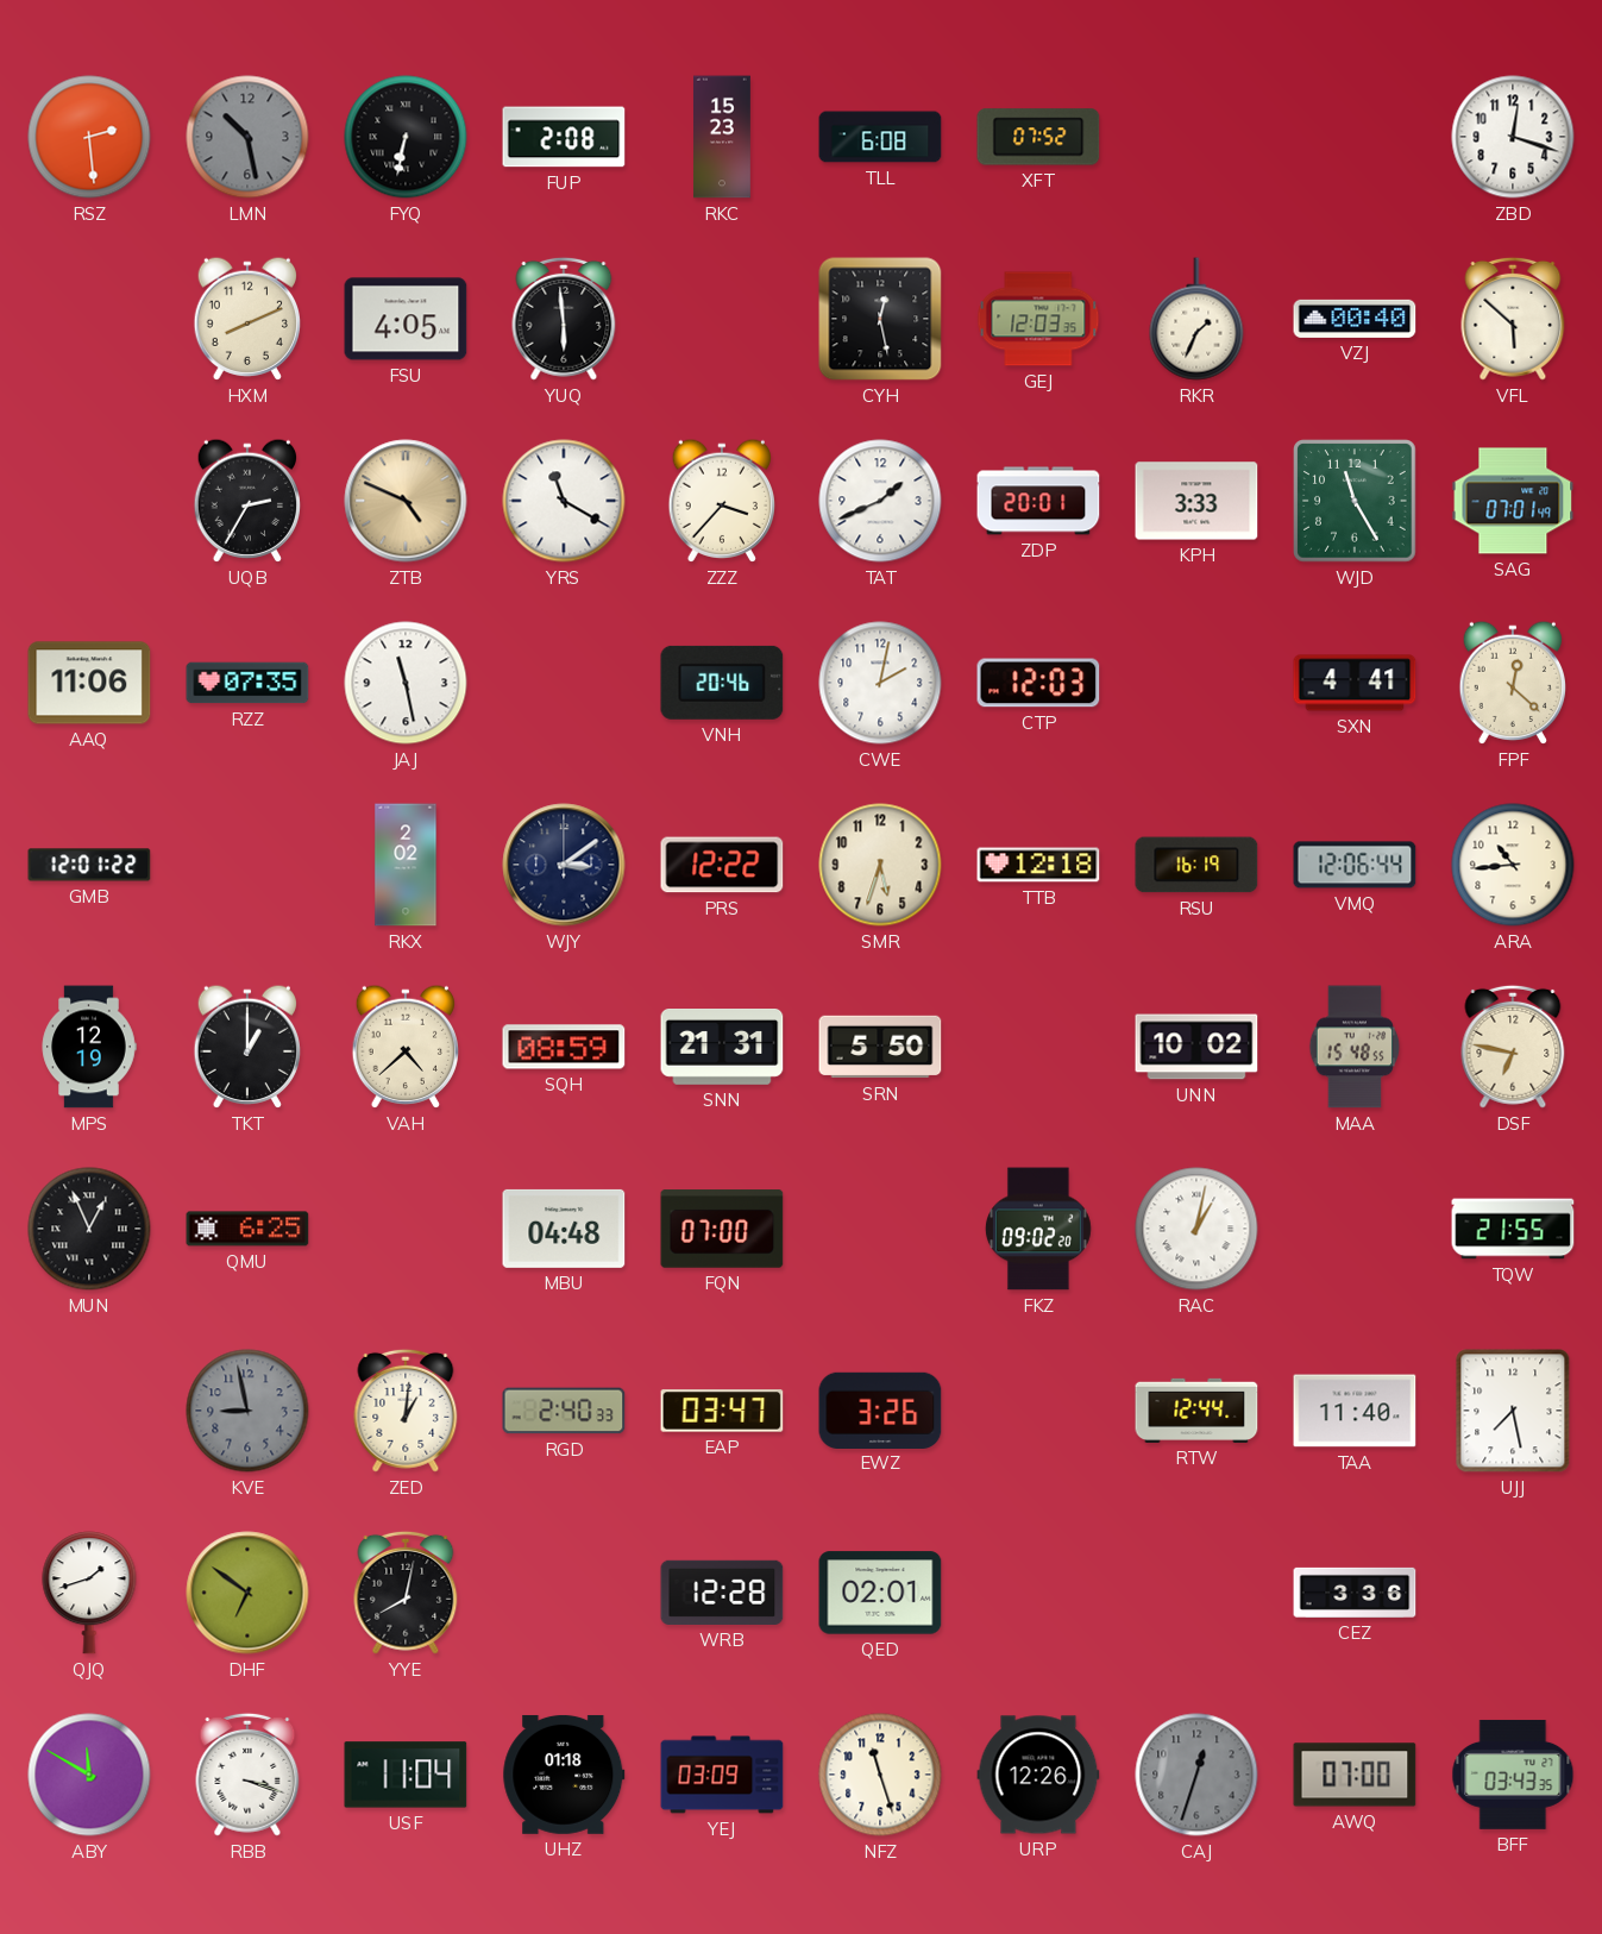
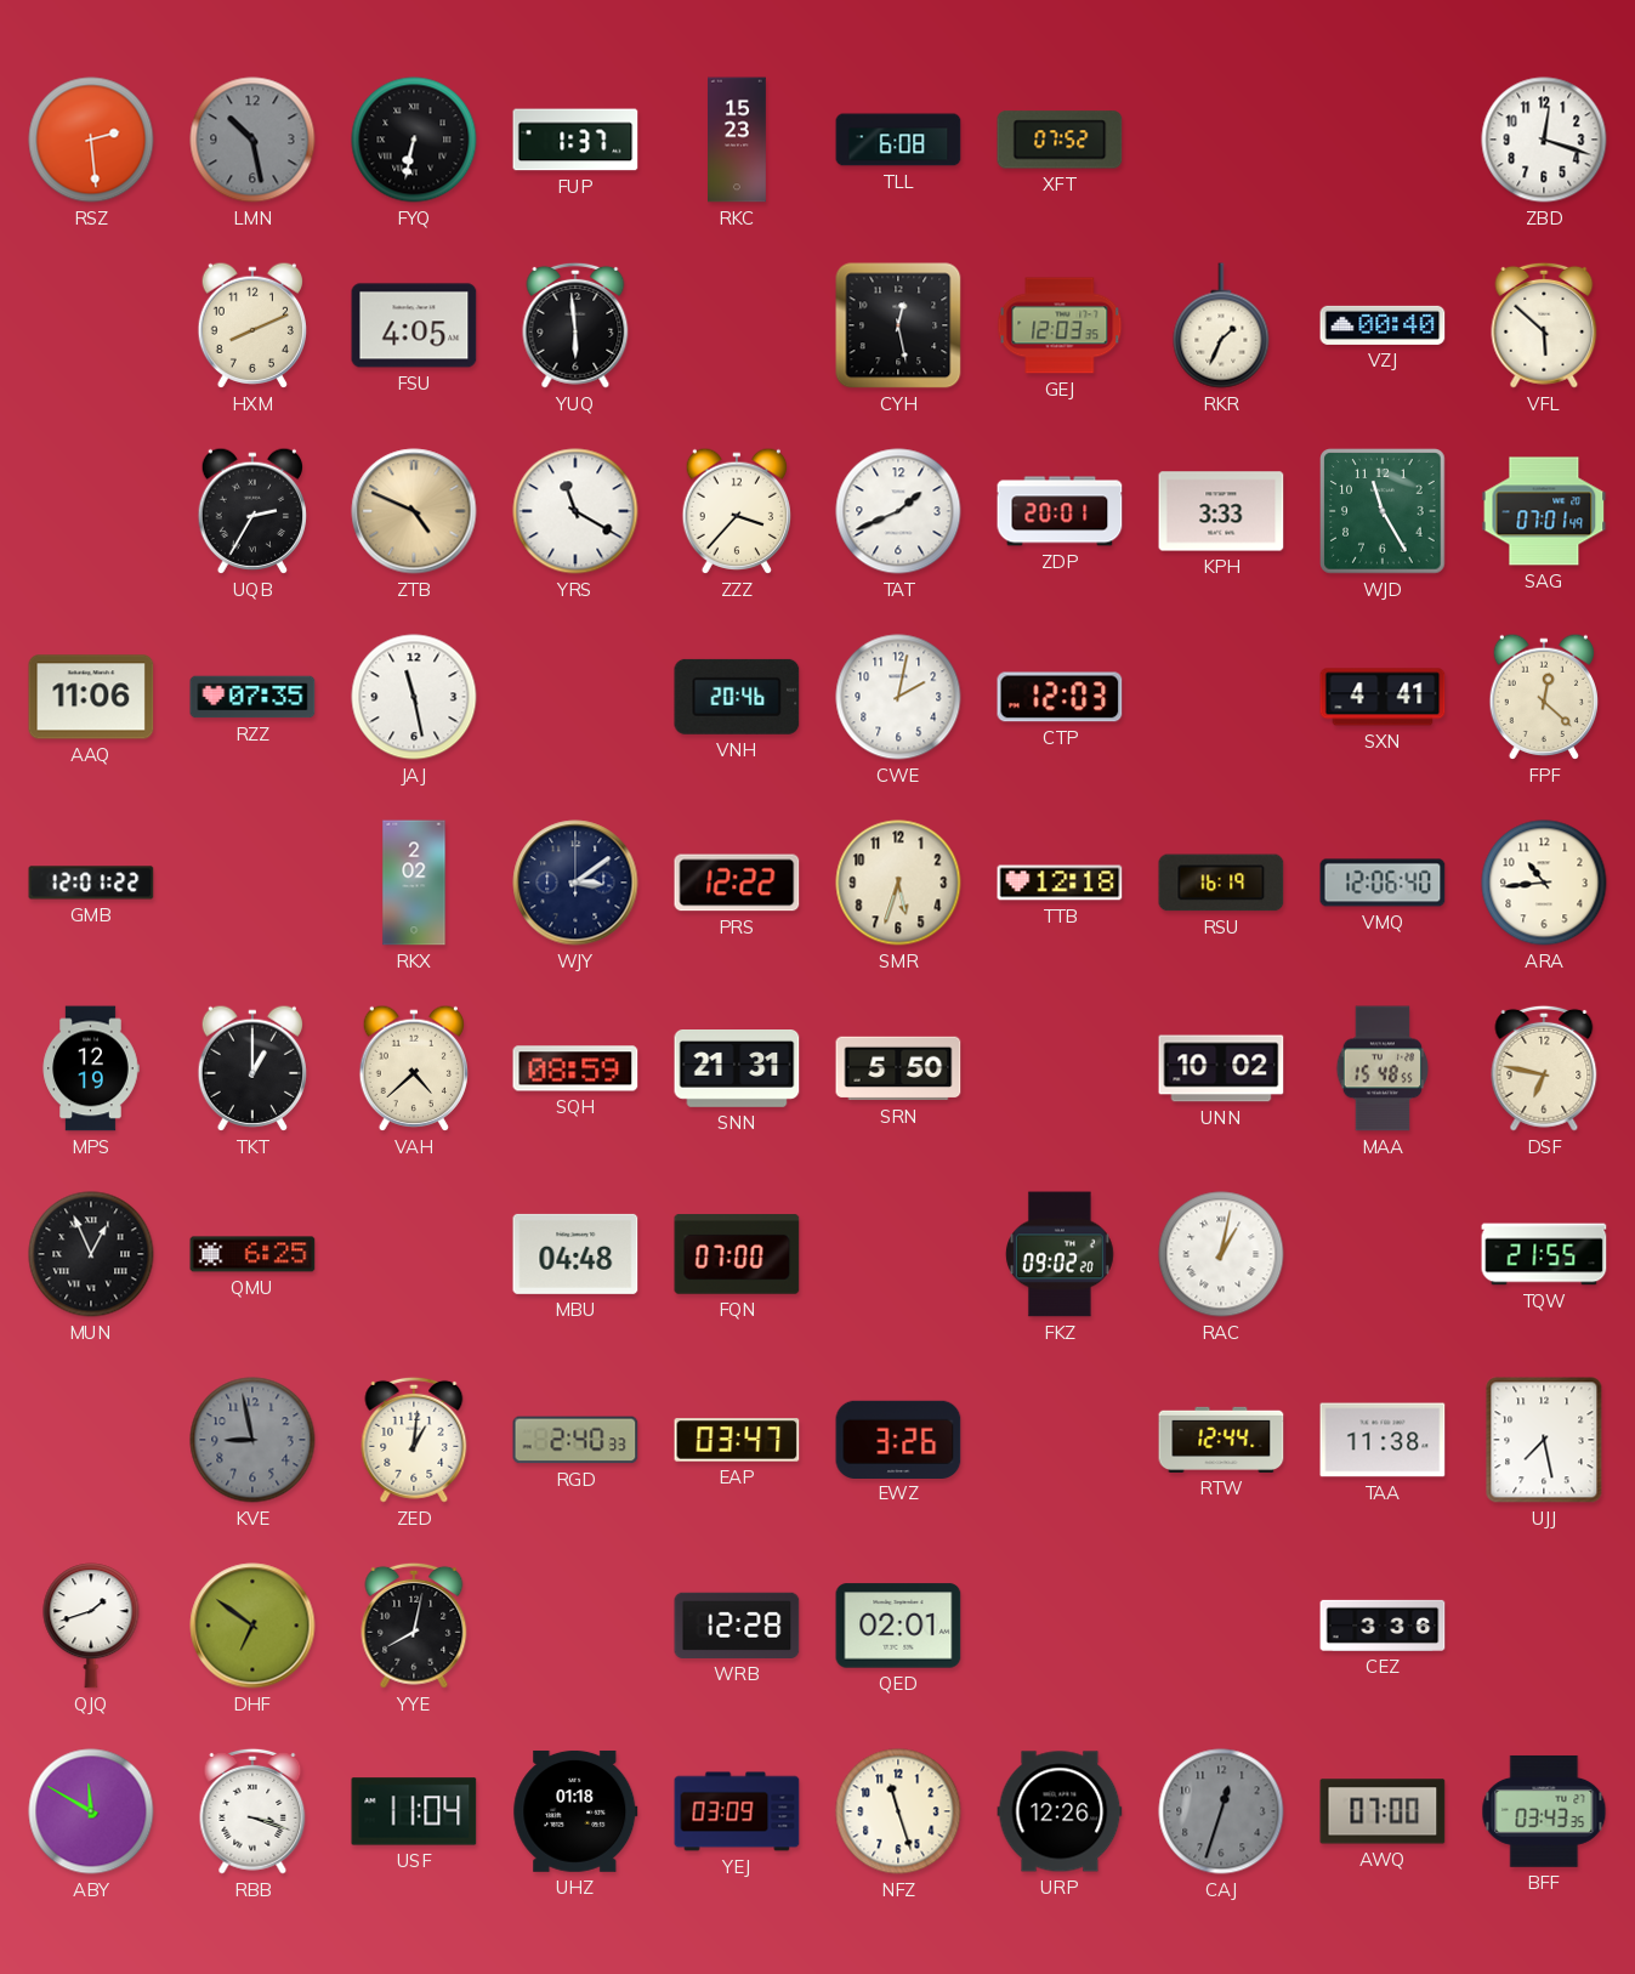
FUP: 2:08 -> 1:37 (575, 140)
VMQ: 12:06:44 -> 12:06:40 (1383, 883)
TAA: 11:40 -> 11:38 (1383, 1440)
